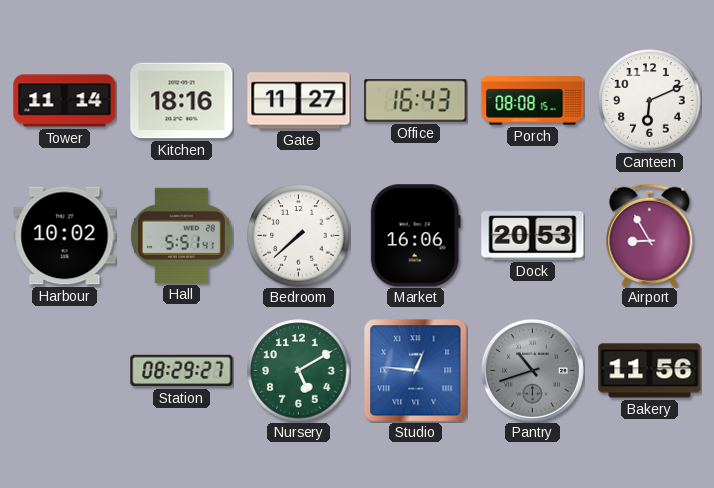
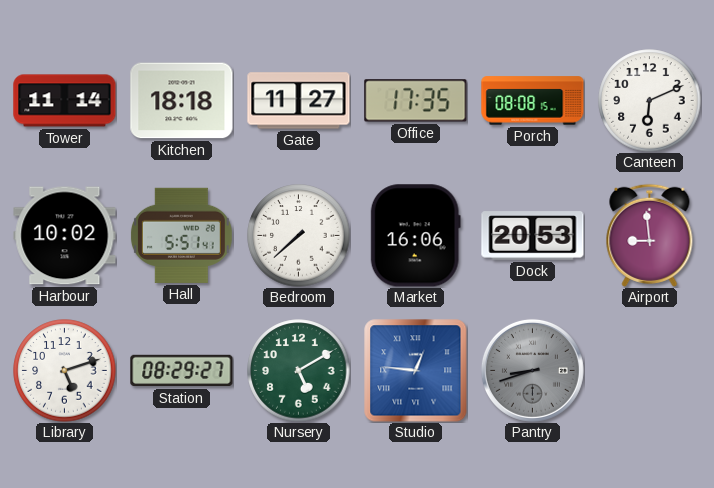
Kitchen: 18:16 -> 18:18 (182, 101)
Office: 16:43 -> 17:35 (416, 101)
Airport: 8:55 -> 8:59 (650, 235)
Library: none -> 5:12 (65, 371)
Pantry: 10:42 -> 8:42 (532, 370)
Bakery: 11:56 -> none (650, 371)
